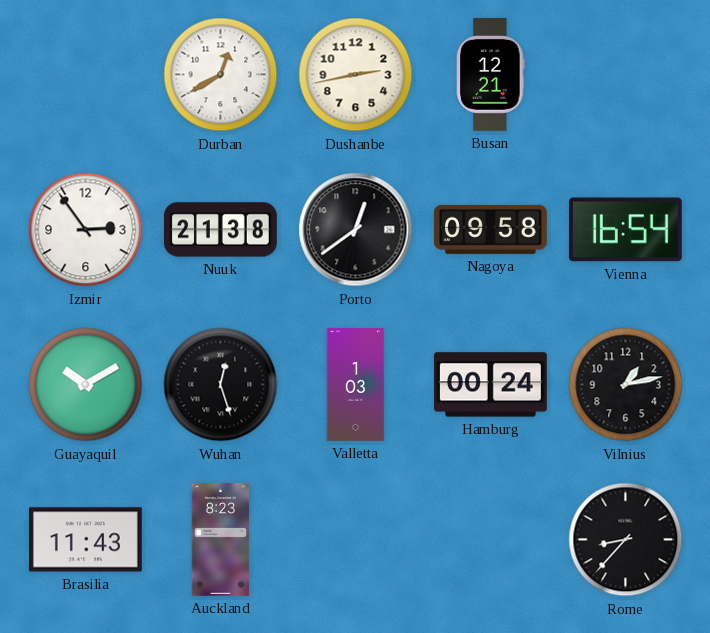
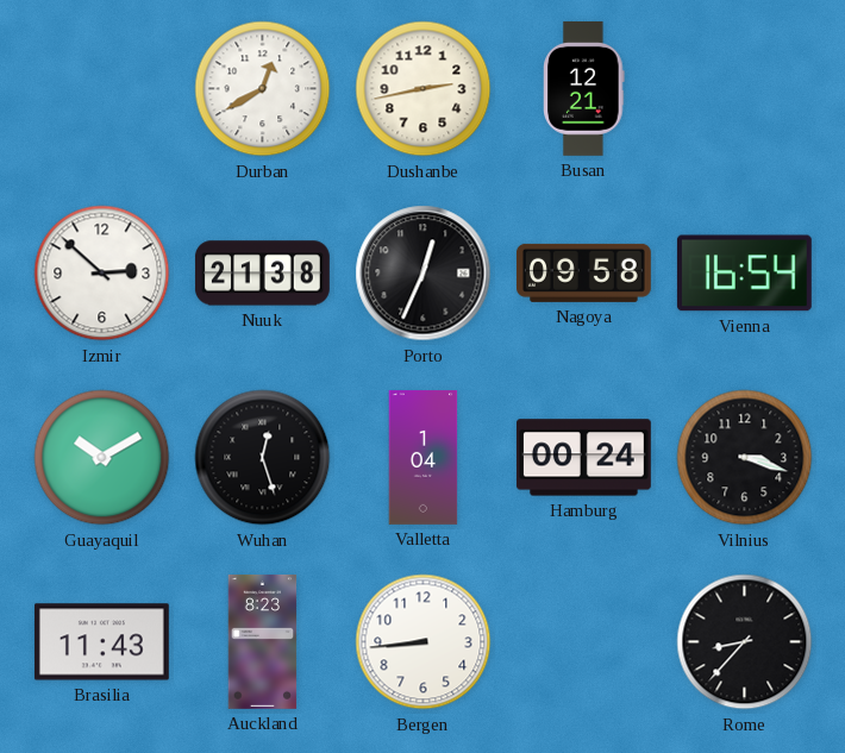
Izmir: 2:54 -> 2:52 (102, 274)
Porto: 12:39 -> 12:34 (424, 274)
Valletta: 1:03 -> 1:04 (424, 458)
Vilnius: 1:13 -> 3:18 (745, 458)
Bergen: none -> 8:44 (424, 642)
